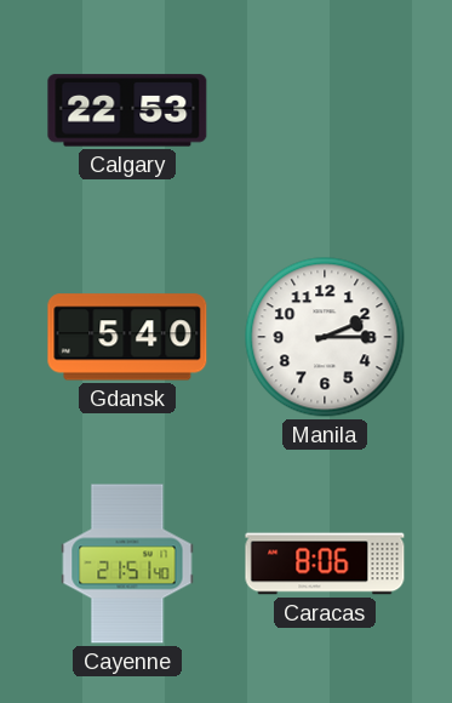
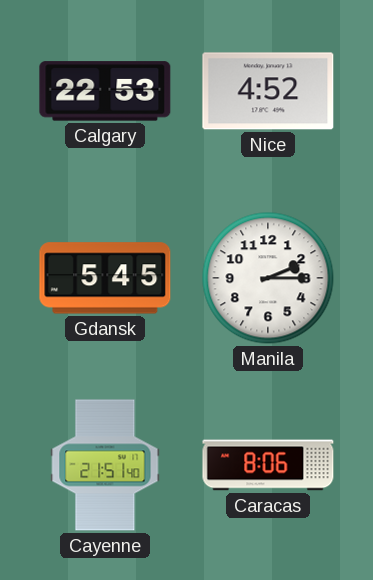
Nice: none -> 4:52 (268, 91)
Gdansk: 5:40 -> 5:45 (105, 278)
